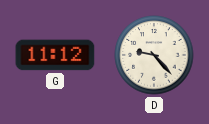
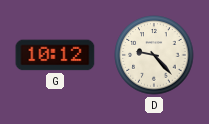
G: 11:12 -> 10:12 (55, 55)
